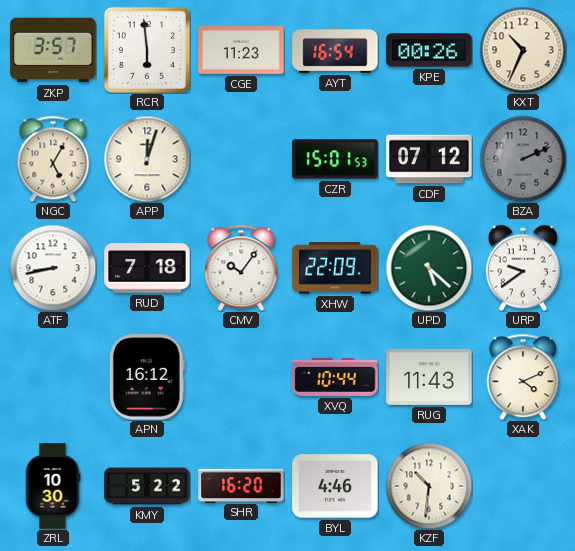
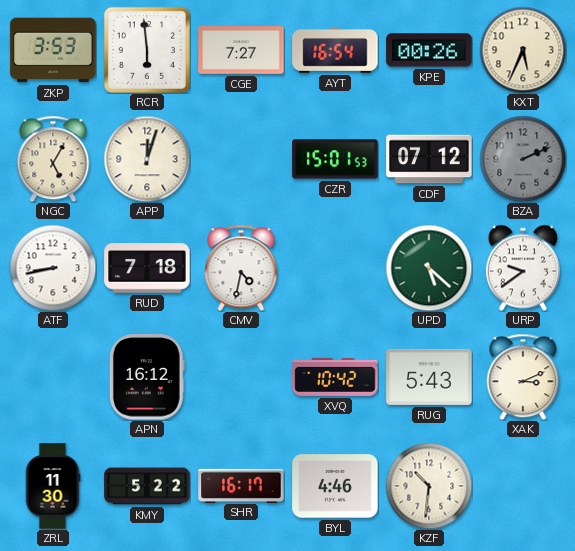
ZKP: 3:57 -> 3:53 (53, 50)
CGE: 11:23 -> 7:27 (241, 51)
KXT: 10:34 -> 5:34 (523, 50)
CMV: 10:06 -> 4:32 (241, 268)
XHW: 22:09 -> none (335, 268)
XVQ: 10:44 -> 10:42 (335, 377)
RUG: 11:43 -> 5:43 (429, 377)
XAK: 4:11 -> 3:11 (523, 377)
ZRL: 10:30 -> 11:30 (53, 486)
SHR: 16:20 -> 16:17 (241, 485)
